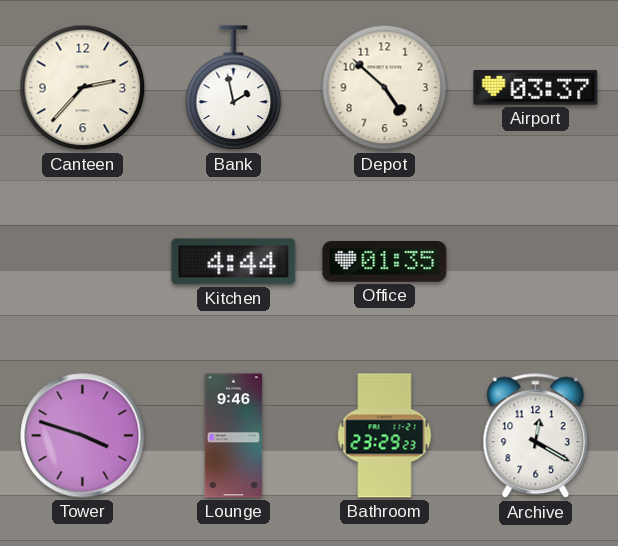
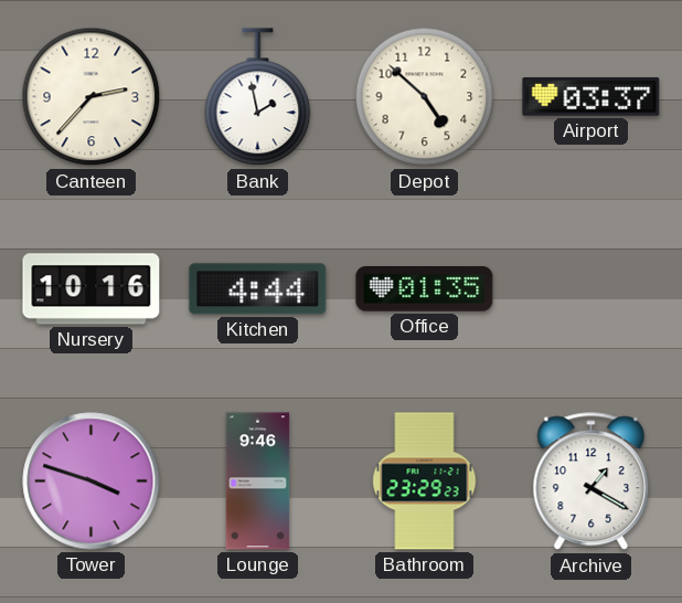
Nursery: none -> 10:16 (92, 289)
Archive: 12:20 -> 1:20 (592, 482)
